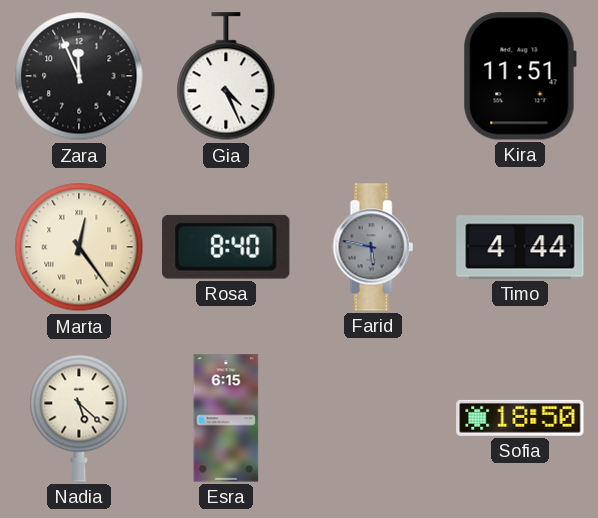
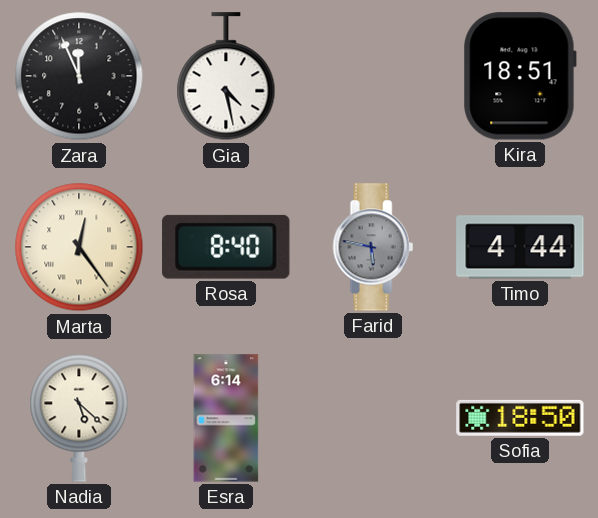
Gia: 4:26 -> 4:28 (226, 77)
Kira: 11:51 -> 18:51 (520, 76)
Esra: 6:15 -> 6:14 (226, 418)
